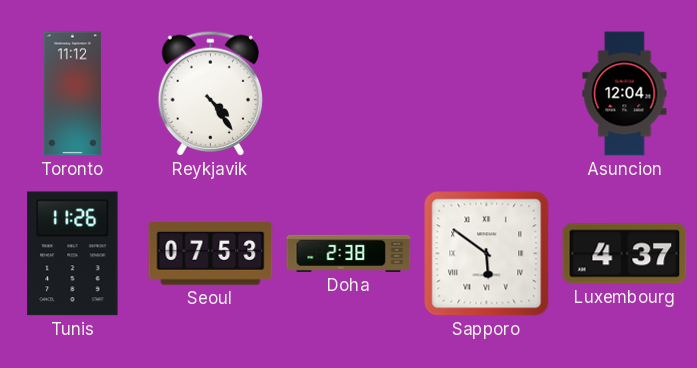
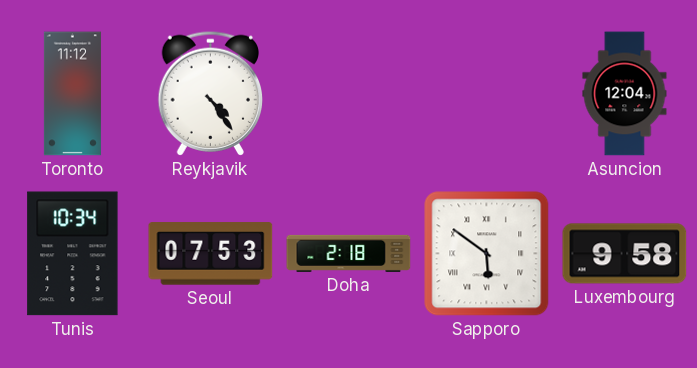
Tunis: 11:26 -> 10:34 (73, 254)
Doha: 2:38 -> 2:18 (349, 253)
Luxembourg: 4:37 -> 9:58 (625, 254)
